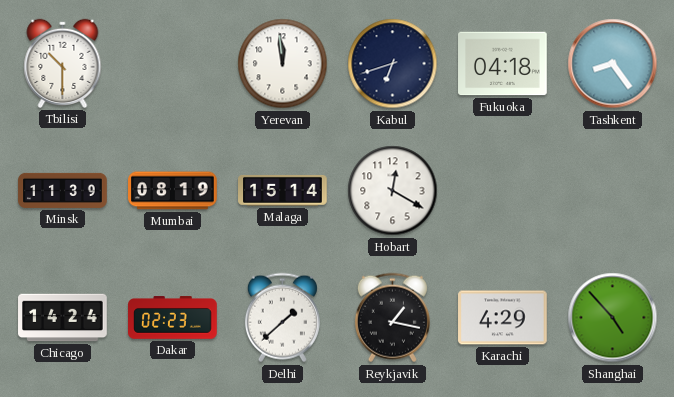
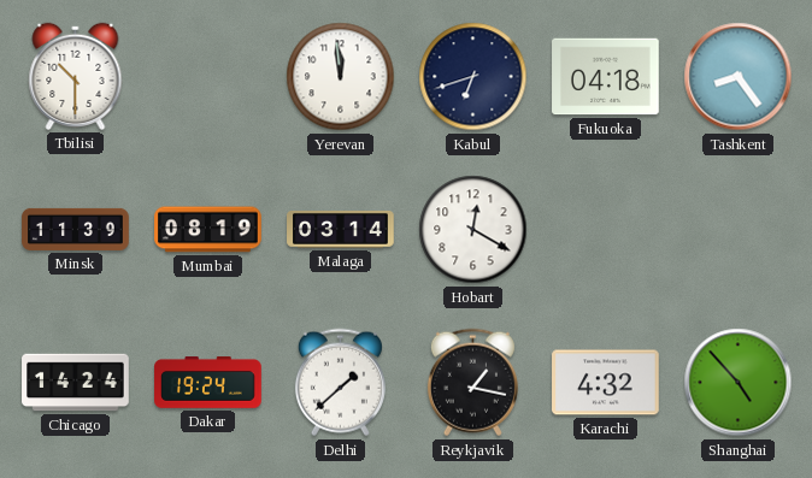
Malaga: 15:14 -> 03:14 (341, 229)
Dakar: 02:23 -> 19:24 (208, 383)
Karachi: 4:29 -> 4:32 (606, 383)
